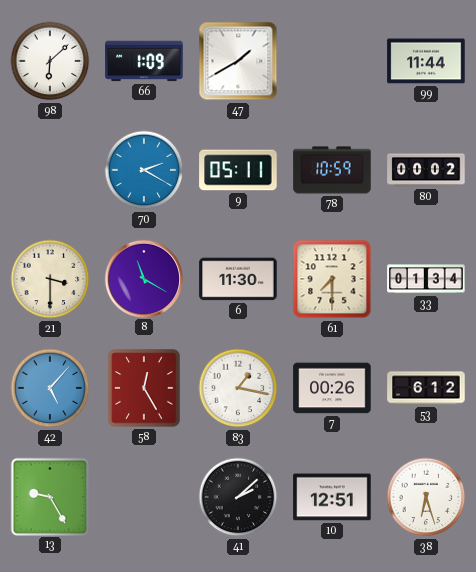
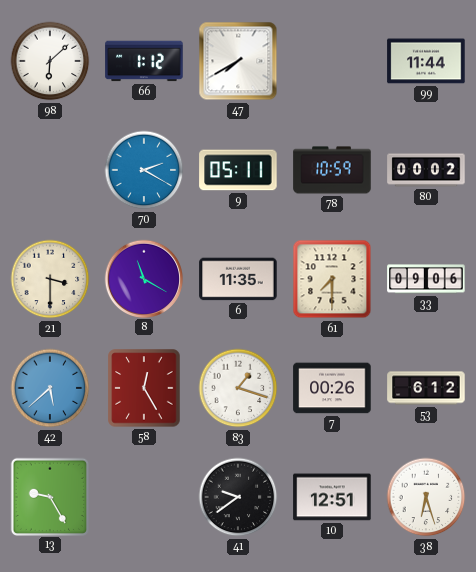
66: 1:09 -> 1:12 (144, 61)
47: 1:40 -> 7:40 (238, 61)
6: 11:30 -> 11:35 (238, 279)
33: 01:34 -> 09:06 (426, 279)
42: 5:07 -> 5:38 (50, 388)
83: 1:17 -> 1:18 (238, 388)
41: 2:08 -> 9:39 (238, 497)
